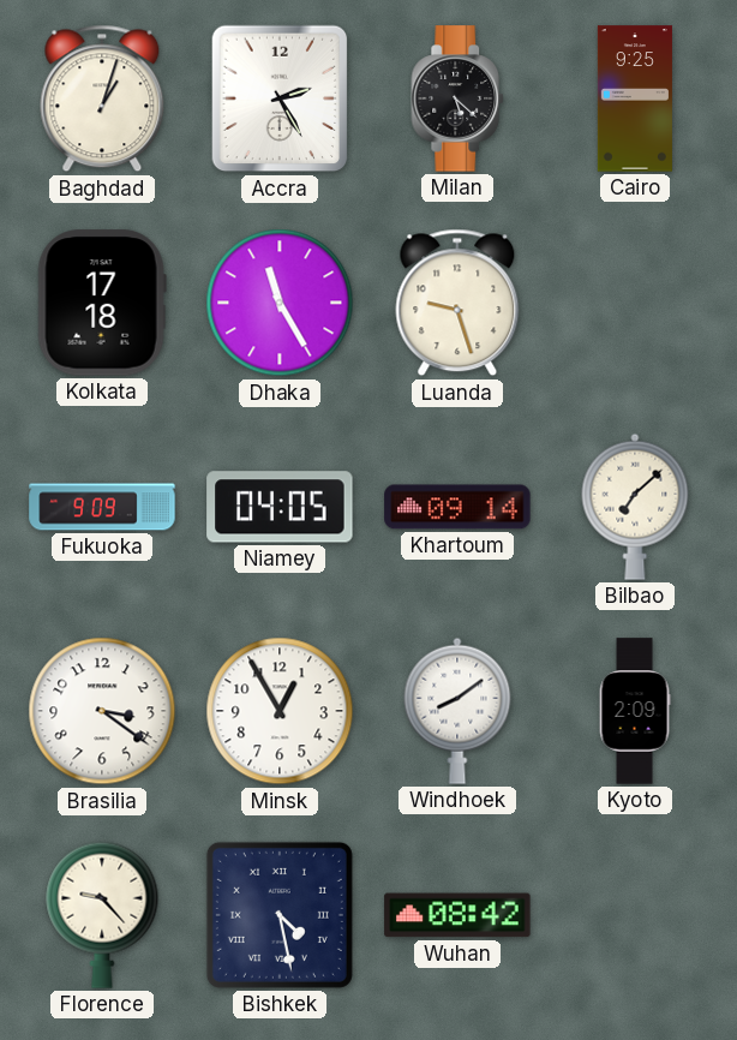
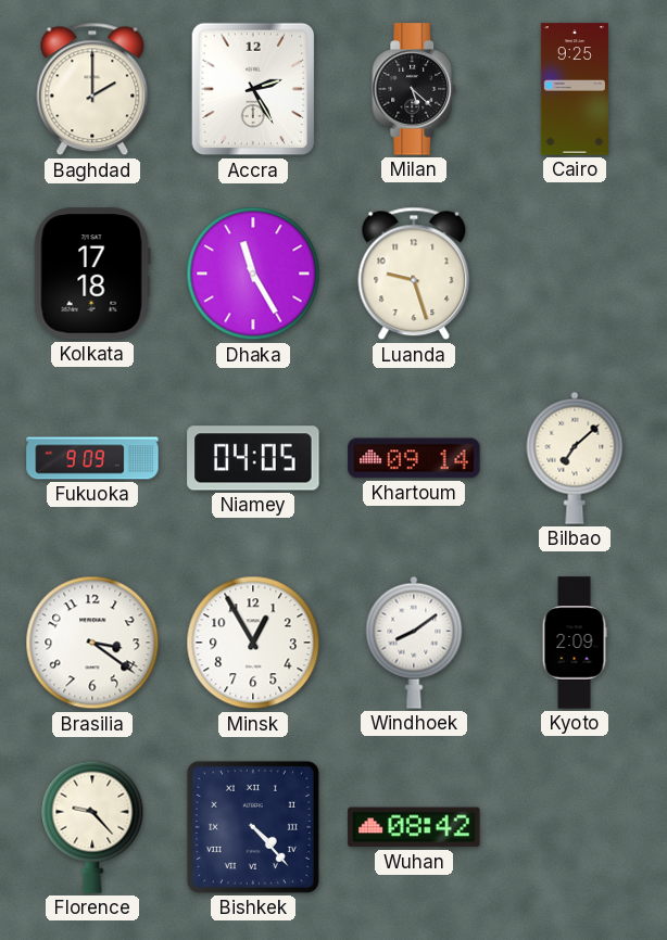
Baghdad: 1:03 -> 2:00 (92, 89)
Bishkek: 4:28 -> 4:23 (253, 827)
